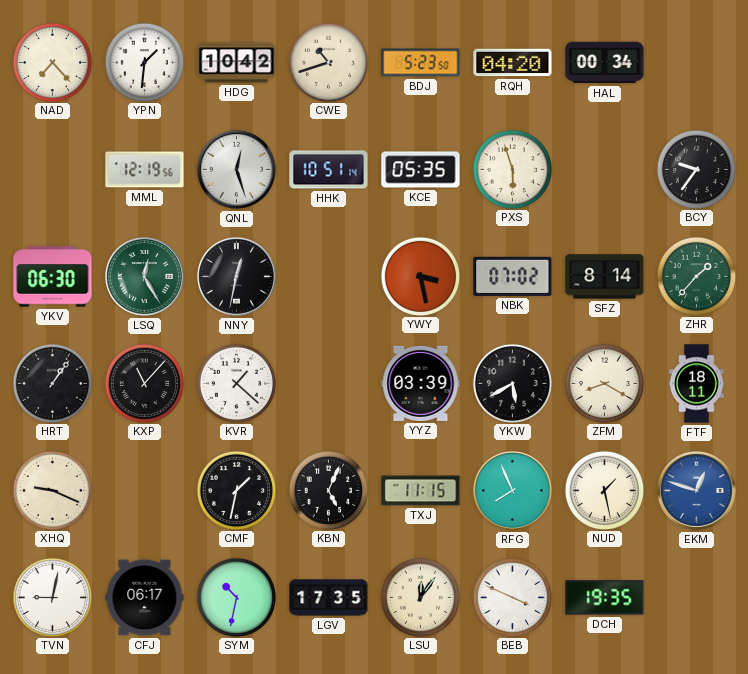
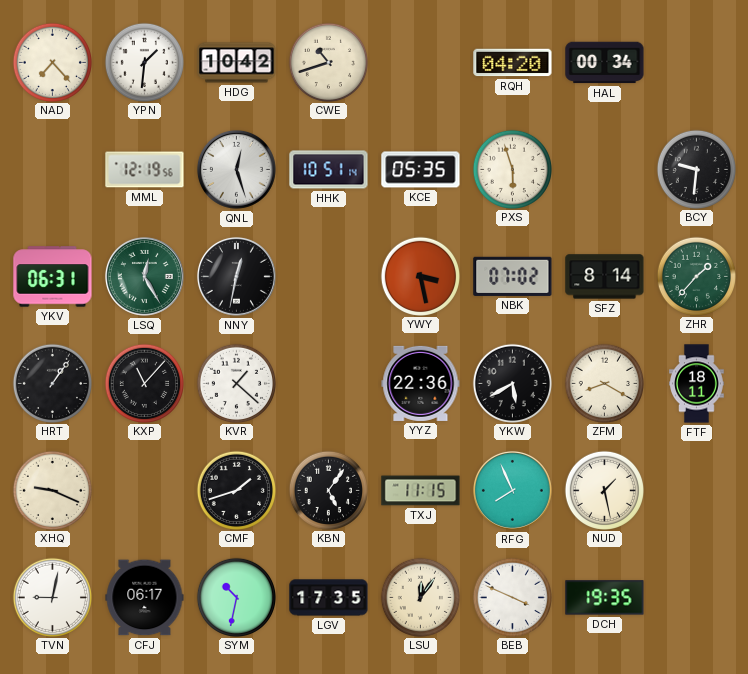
BDJ: 5:23 -> none (421, 63)
BCY: 9:36 -> 9:31 (696, 169)
YKV: 06:30 -> 06:31 (53, 277)
YYZ: 03:39 -> 22:36 (421, 383)
CMF: 1:32 -> 1:42 (236, 490)
KBN: 5:04 -> 5:06 (328, 490)
EKM: 12:48 -> none (696, 490)
